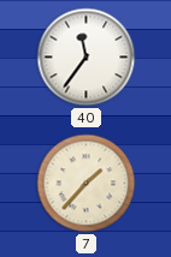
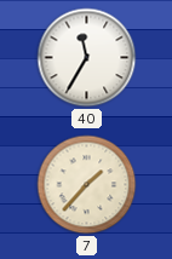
40: 11:36 -> 11:35 (87, 58)
